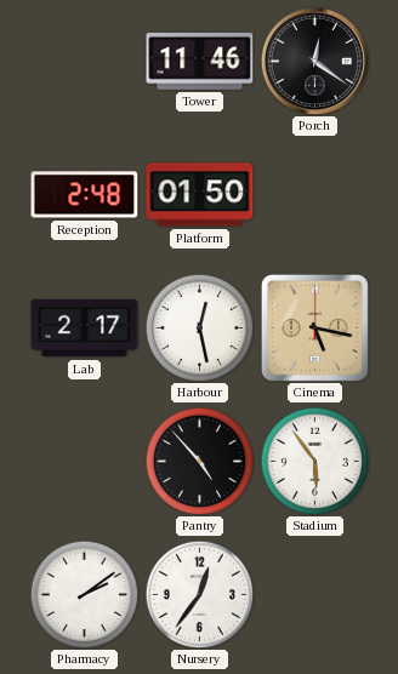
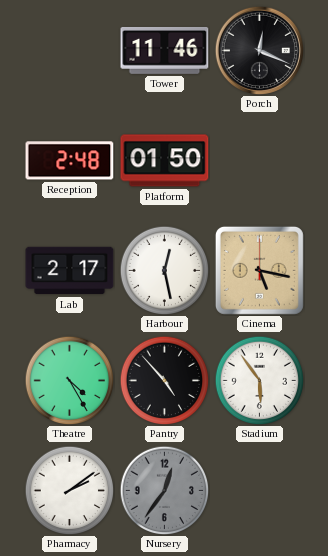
Porch: 12:21 -> 12:19 (259, 50)
Theatre: none -> 4:25 (69, 380)
Nursery dial: white -> grey (164, 490)
